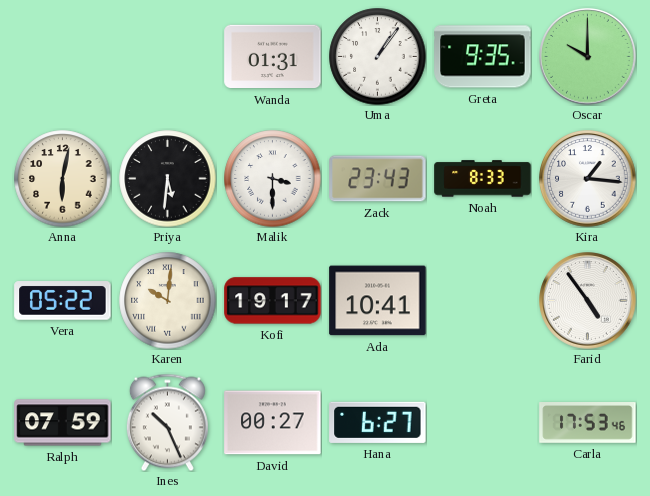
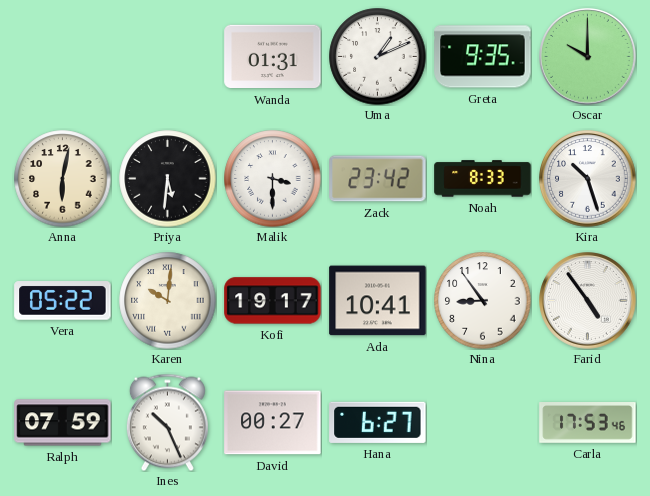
Uma: 1:06 -> 1:11 (378, 57)
Zack: 23:43 -> 23:42 (378, 179)
Kira: 1:16 -> 10:27 (588, 179)
Nina: none -> 8:54 (483, 301)
